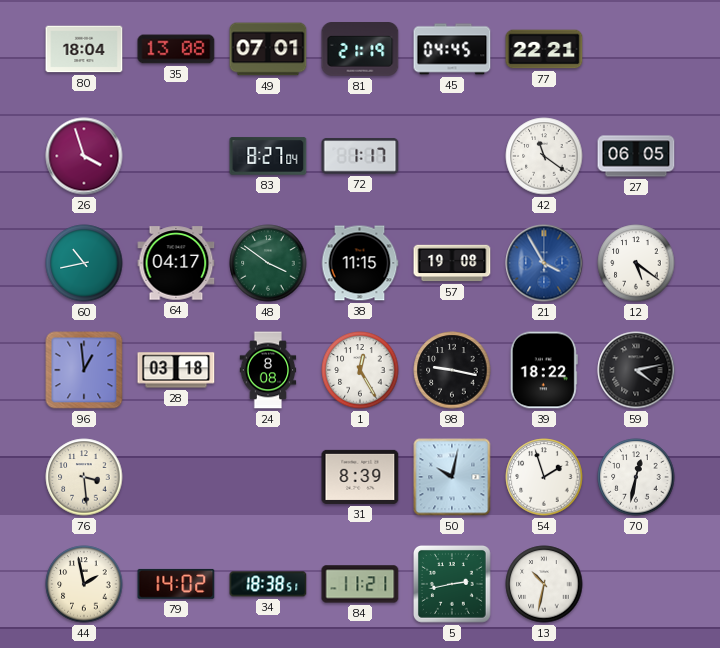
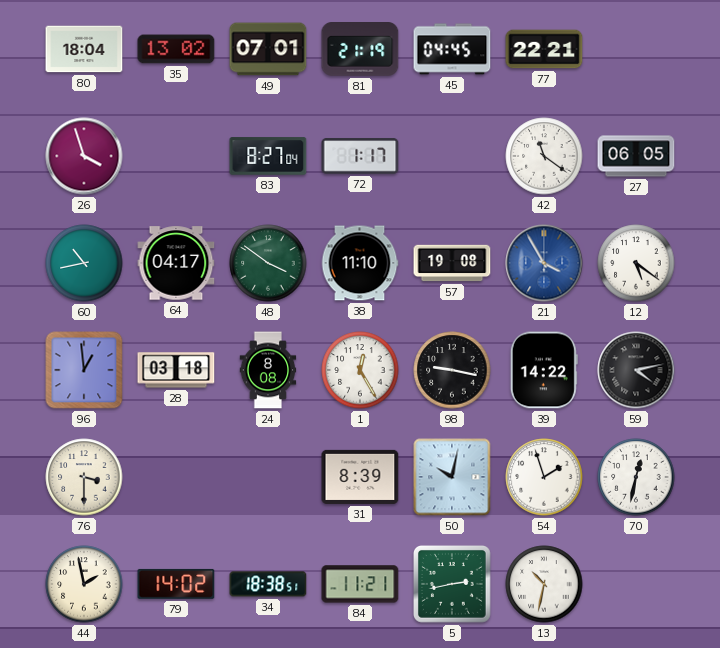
35: 13:08 -> 13:02 (176, 49)
38: 11:15 -> 11:10 (360, 263)
39: 18:22 -> 14:22 (544, 370)
76: 3:29 -> 3:30 (84, 477)
